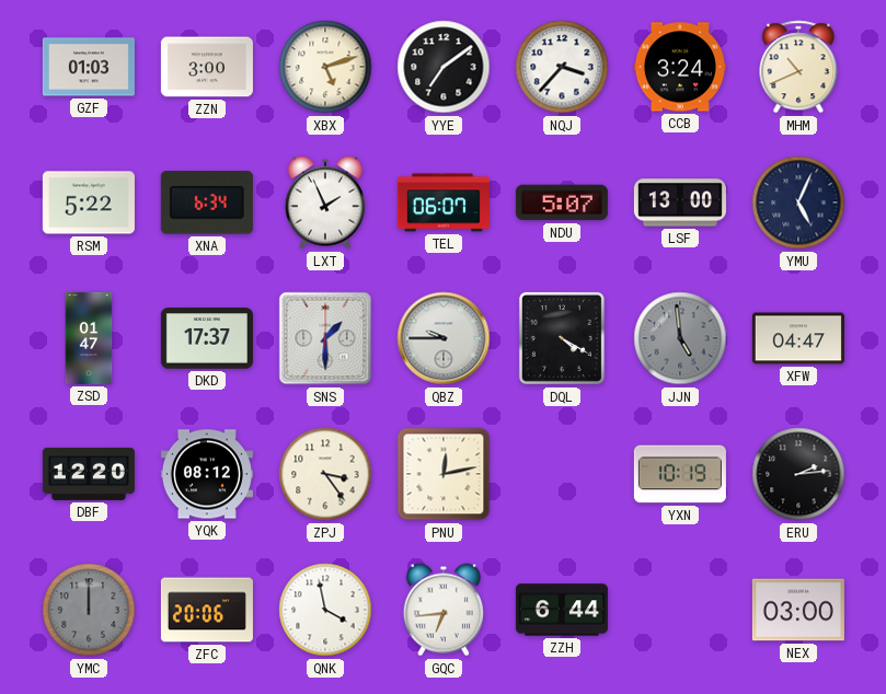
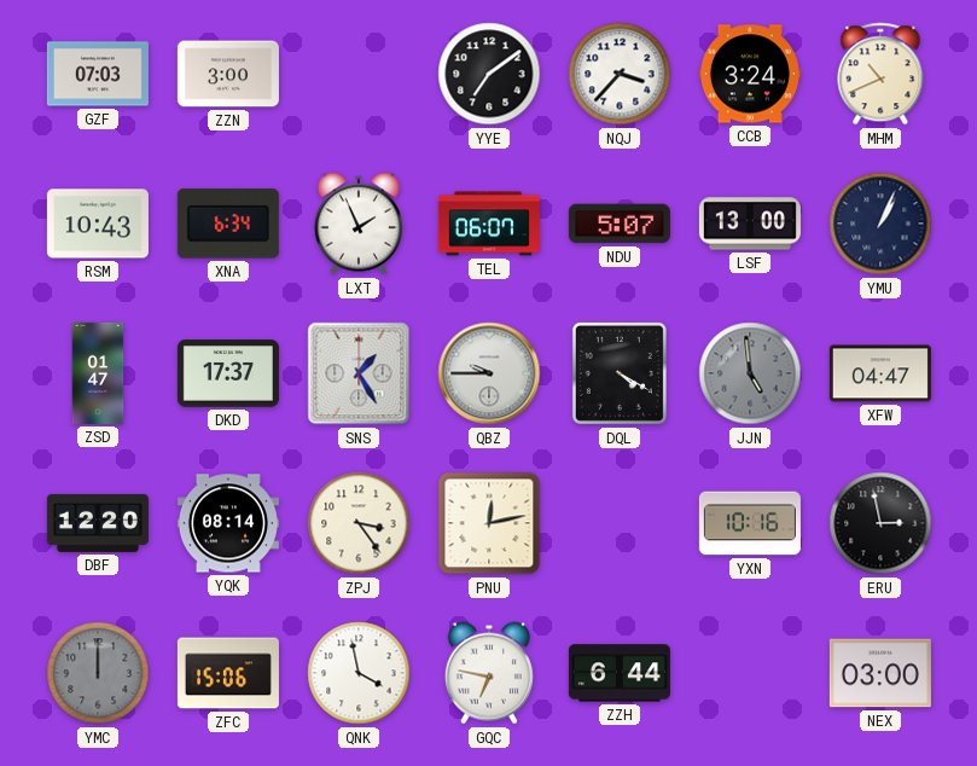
GZF: 01:03 -> 07:03 (98, 74)
XBX: 5:12 -> none (325, 67)
RSM: 5:22 -> 10:43 (98, 224)
YMU: 5:04 -> 1:04 (880, 224)
SNS: 1:30 -> 1:25 (359, 373)
YQK: 08:12 -> 08:14 (228, 523)
YXN: 10:19 -> 10:16 (750, 523)
ERU: 2:14 -> 2:58 (880, 523)
ZFC: 20:06 -> 15:06 (228, 673)
GQC: 6:44 -> 6:47 (489, 673)
